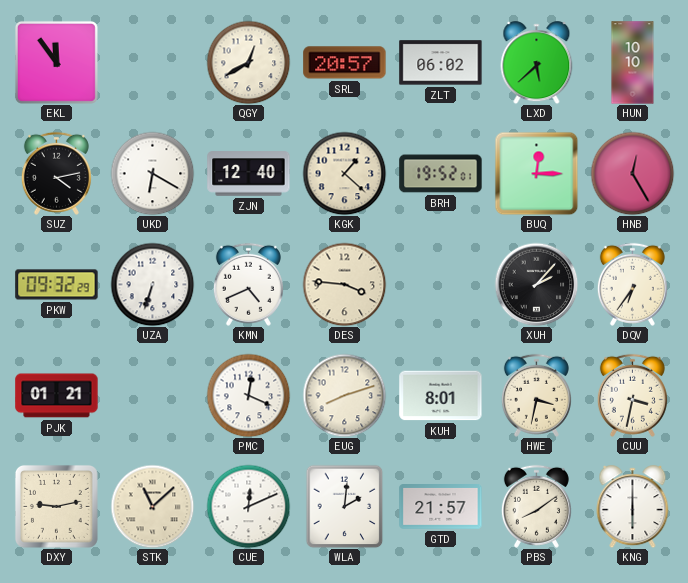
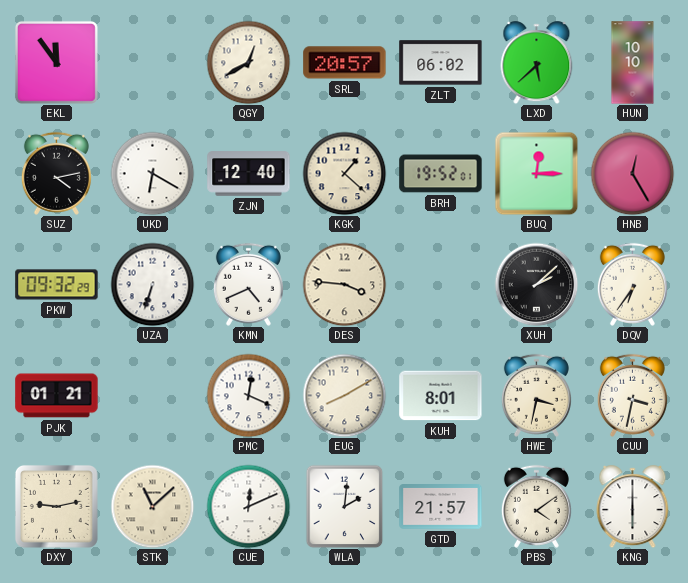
XUH: 2:07 -> 2:08 (536, 284)
EUG: 8:12 -> 8:10 (344, 395)
PBS: 8:09 -> 4:09 (536, 506)
